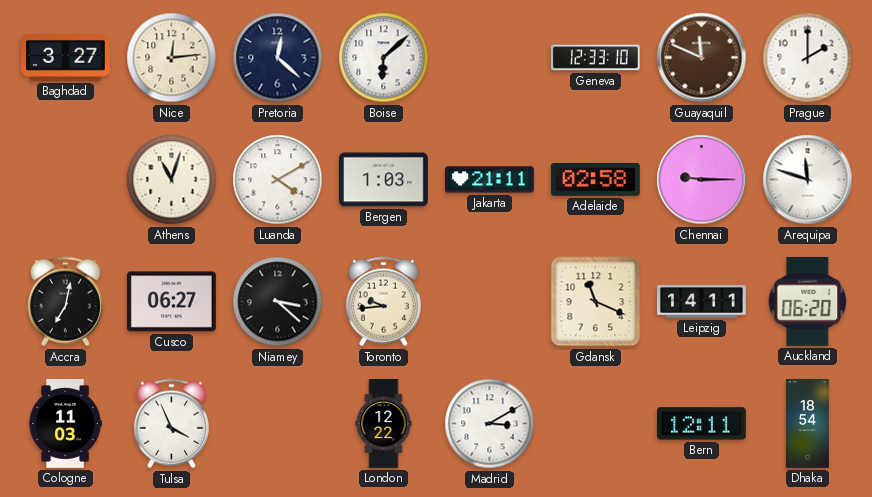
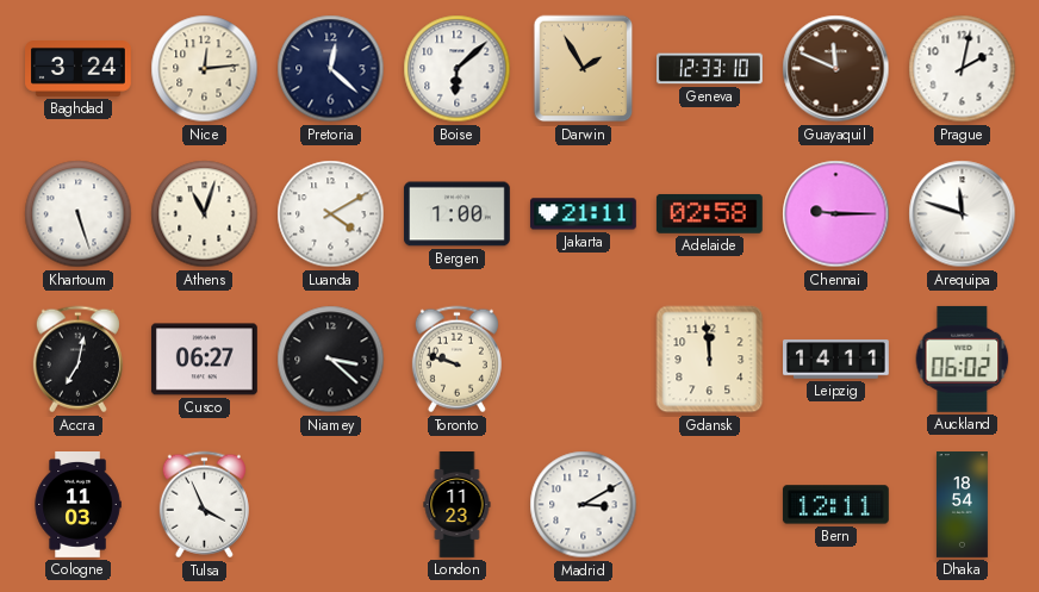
Baghdad: 3:27 -> 3:24 (79, 69)
Darwin: none -> 1:55 (584, 69)
Prague: 2:00 -> 2:02 (963, 69)
Khartoum: none -> 5:27 (79, 214)
Bergen: 1:03 -> 1:00 (456, 214)
Toronto: 9:44 -> 9:48 (456, 360)
Gdansk: 11:19 -> 11:59 (710, 360)
Auckland: 06:20 -> 06:02 (963, 359)
London: 12:22 -> 11:23 (458, 505)
